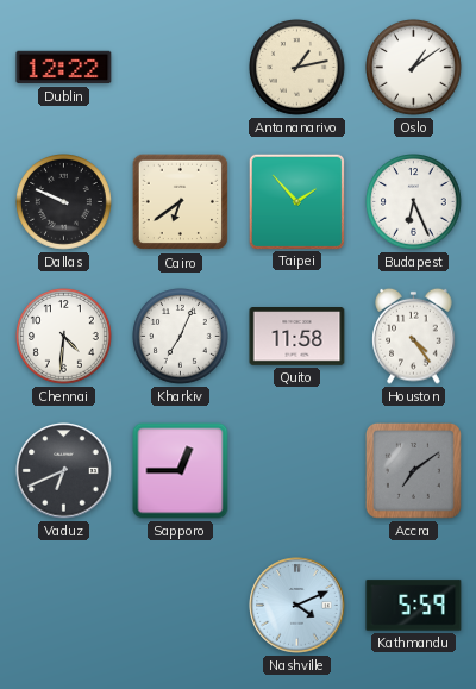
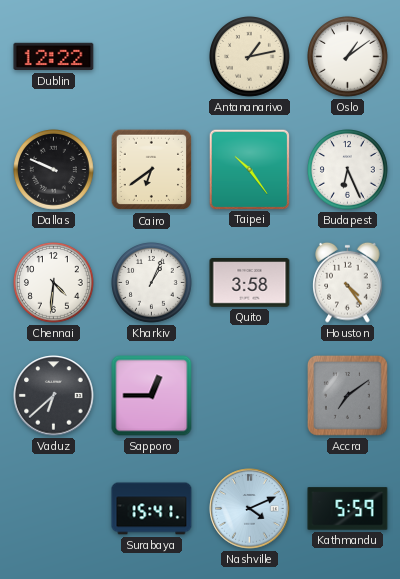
Taipei: 1:53 -> 10:24 (249, 169)
Kharkiv: 7:04 -> 1:04 (152, 283)
Quito: 11:58 -> 3:58 (250, 283)
Vaduz: 6:41 -> 6:38 (54, 396)
Surabaya: none -> 15:41 (152, 509)
